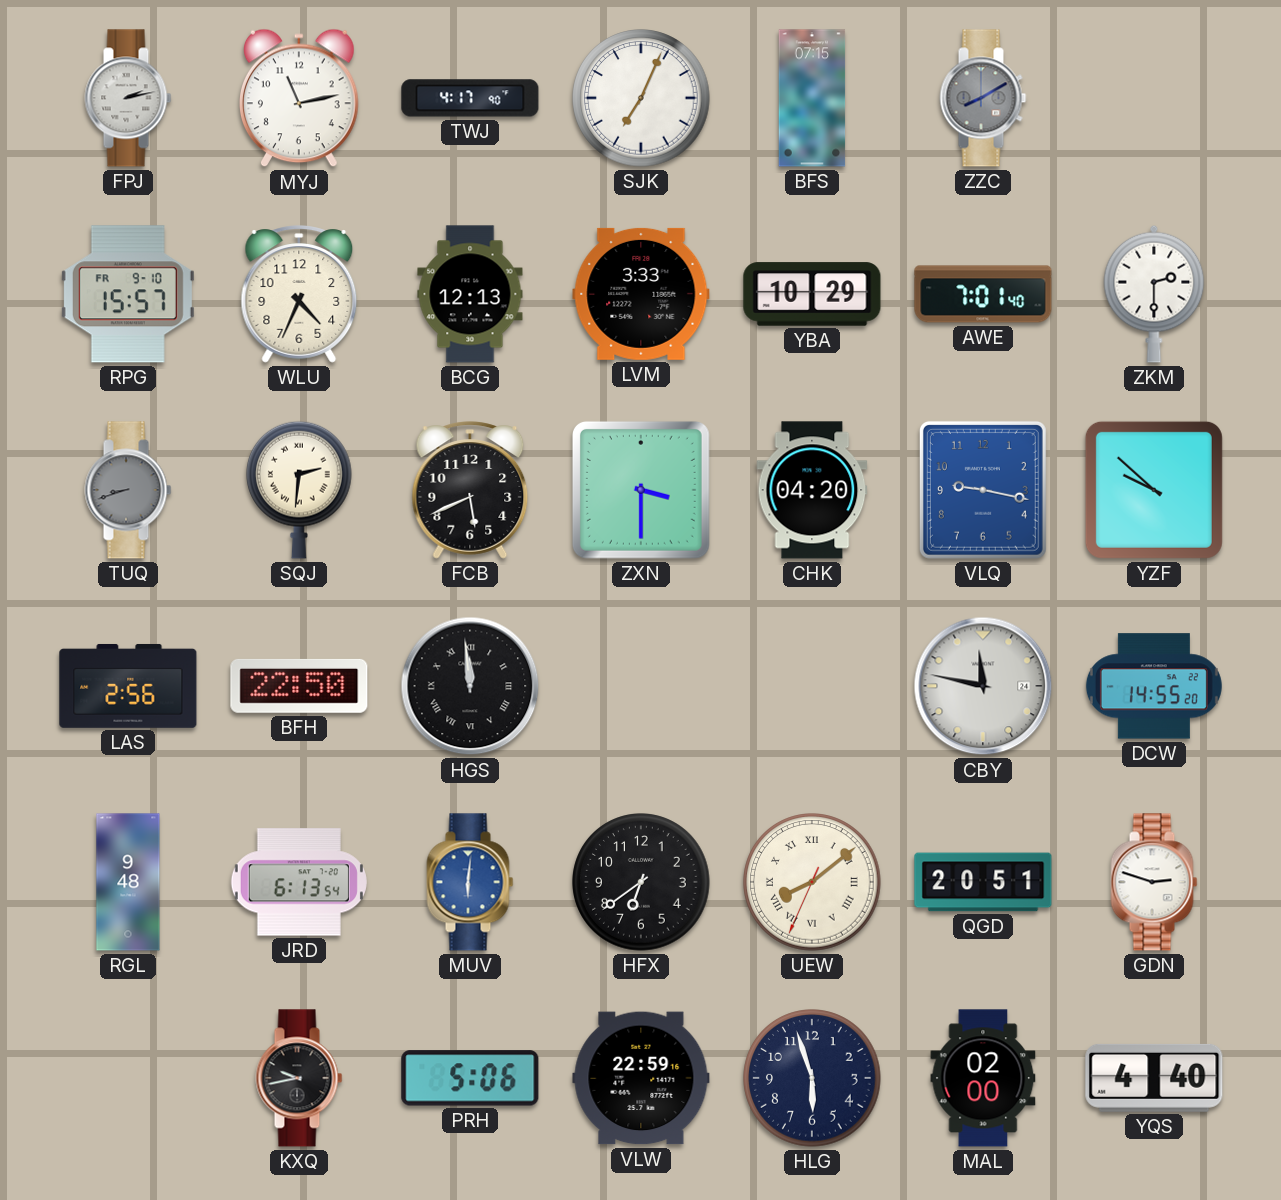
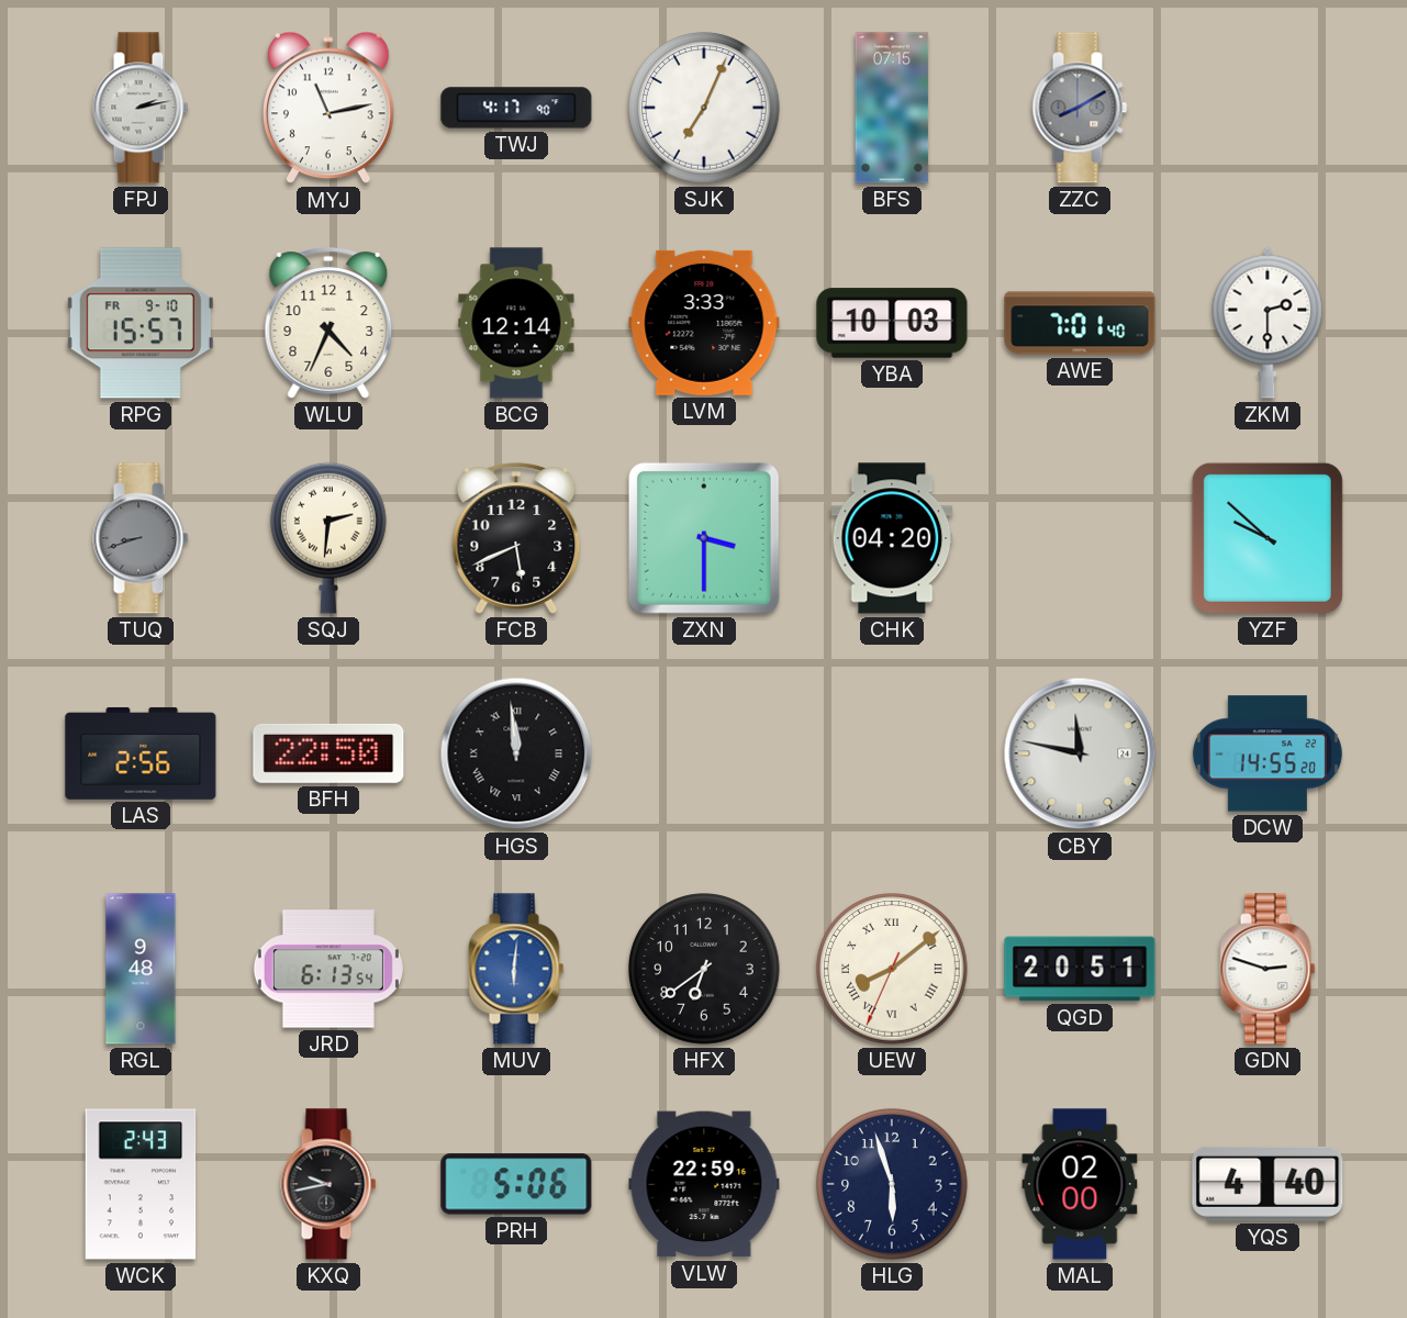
BCG: 12:13 -> 12:14 (516, 323)
YBA: 10:29 -> 10:03 (892, 323)
VLQ: 9:17 -> none (983, 490)
WCK: none -> 2:43 (141, 1184)
